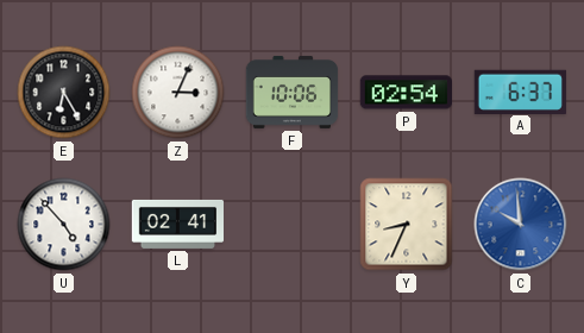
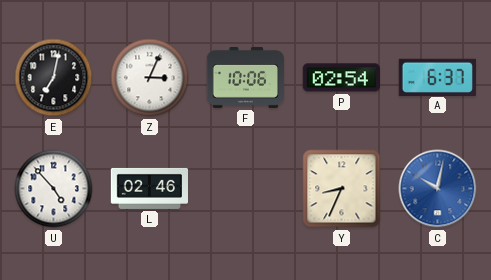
E: 6:25 -> 7:02 (54, 78)
L: 02:41 -> 02:46 (150, 188)
C: 9:59 -> 10:02 (438, 189)
